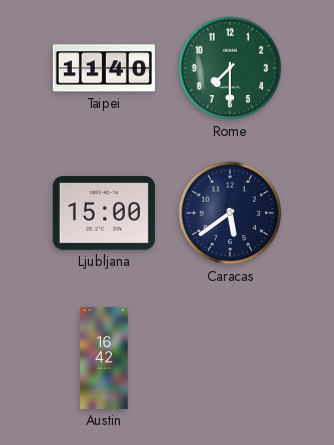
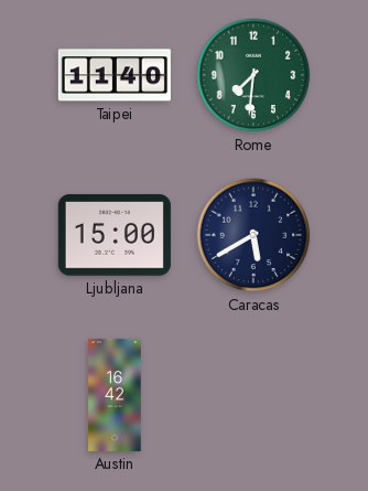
Rome: 7:30 -> 7:31 (253, 75)
Caracas: 5:39 -> 5:40 (253, 235)
